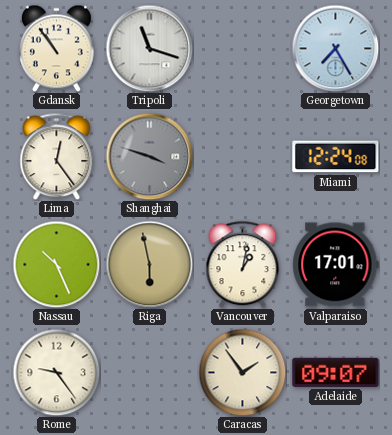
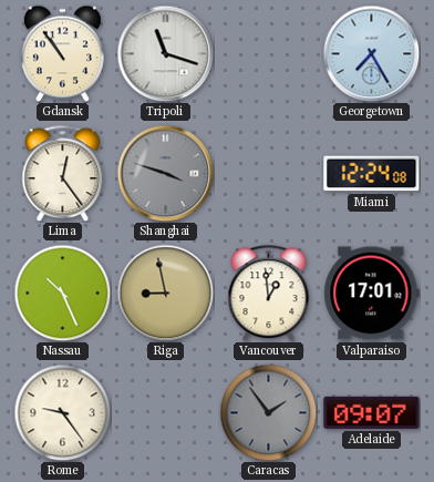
Riga: 5:58 -> 8:58 (165, 293)
Vancouver: 1:02 -> 12:59 (269, 293)
Caracas dial: cream -> grey (268, 412)
